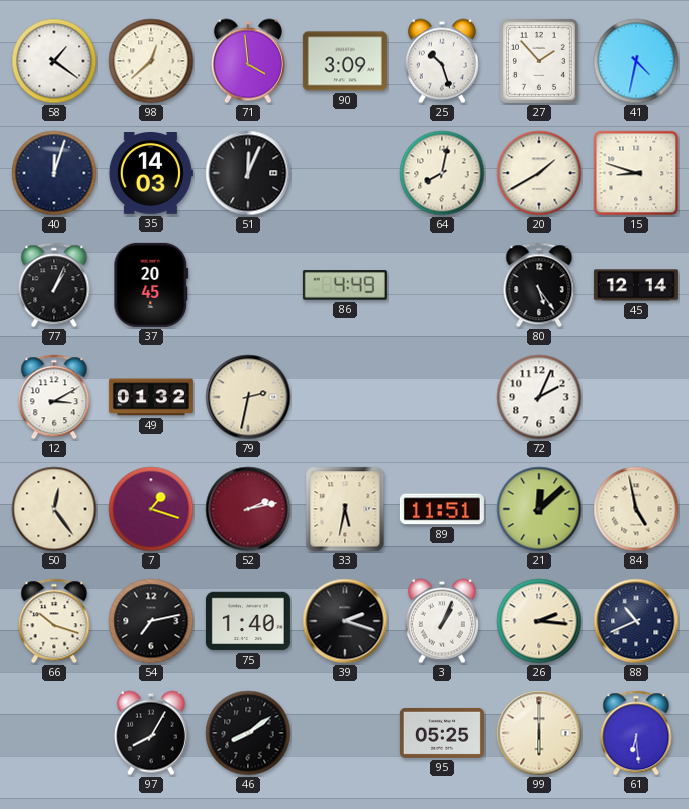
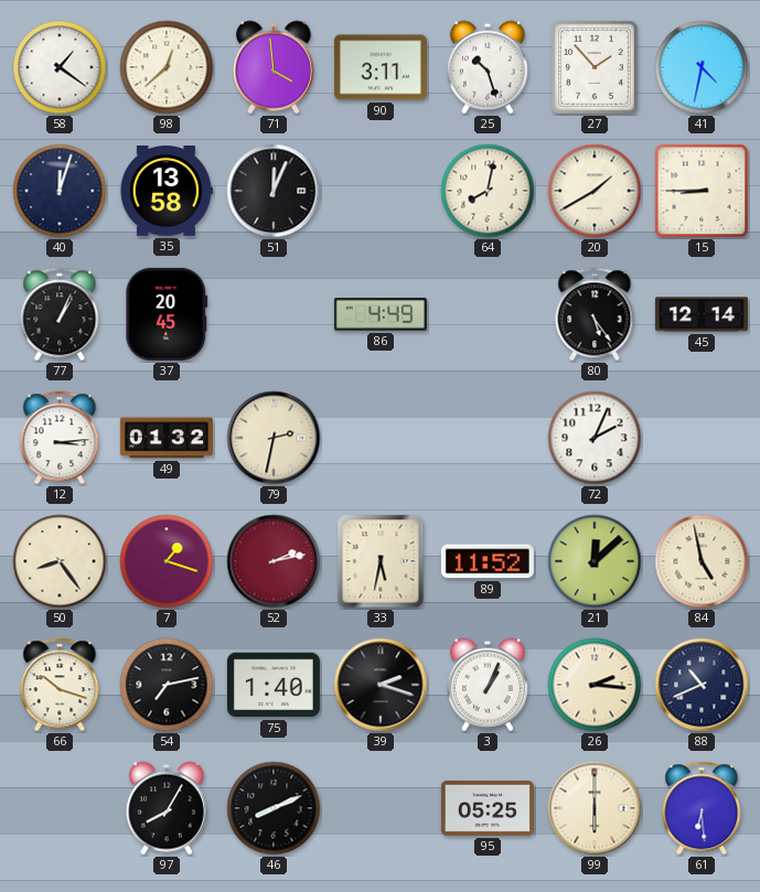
90: 3:09 -> 3:11 (381, 67)
35: 14:03 -> 13:58 (165, 192)
15: 8:48 -> 8:45 (702, 191)
12: 3:10 -> 3:14 (60, 438)
50: 12:24 -> 8:24 (60, 561)
89: 11:51 -> 11:52 (488, 561)
46: 8:09 -> 8:11 (274, 808)
